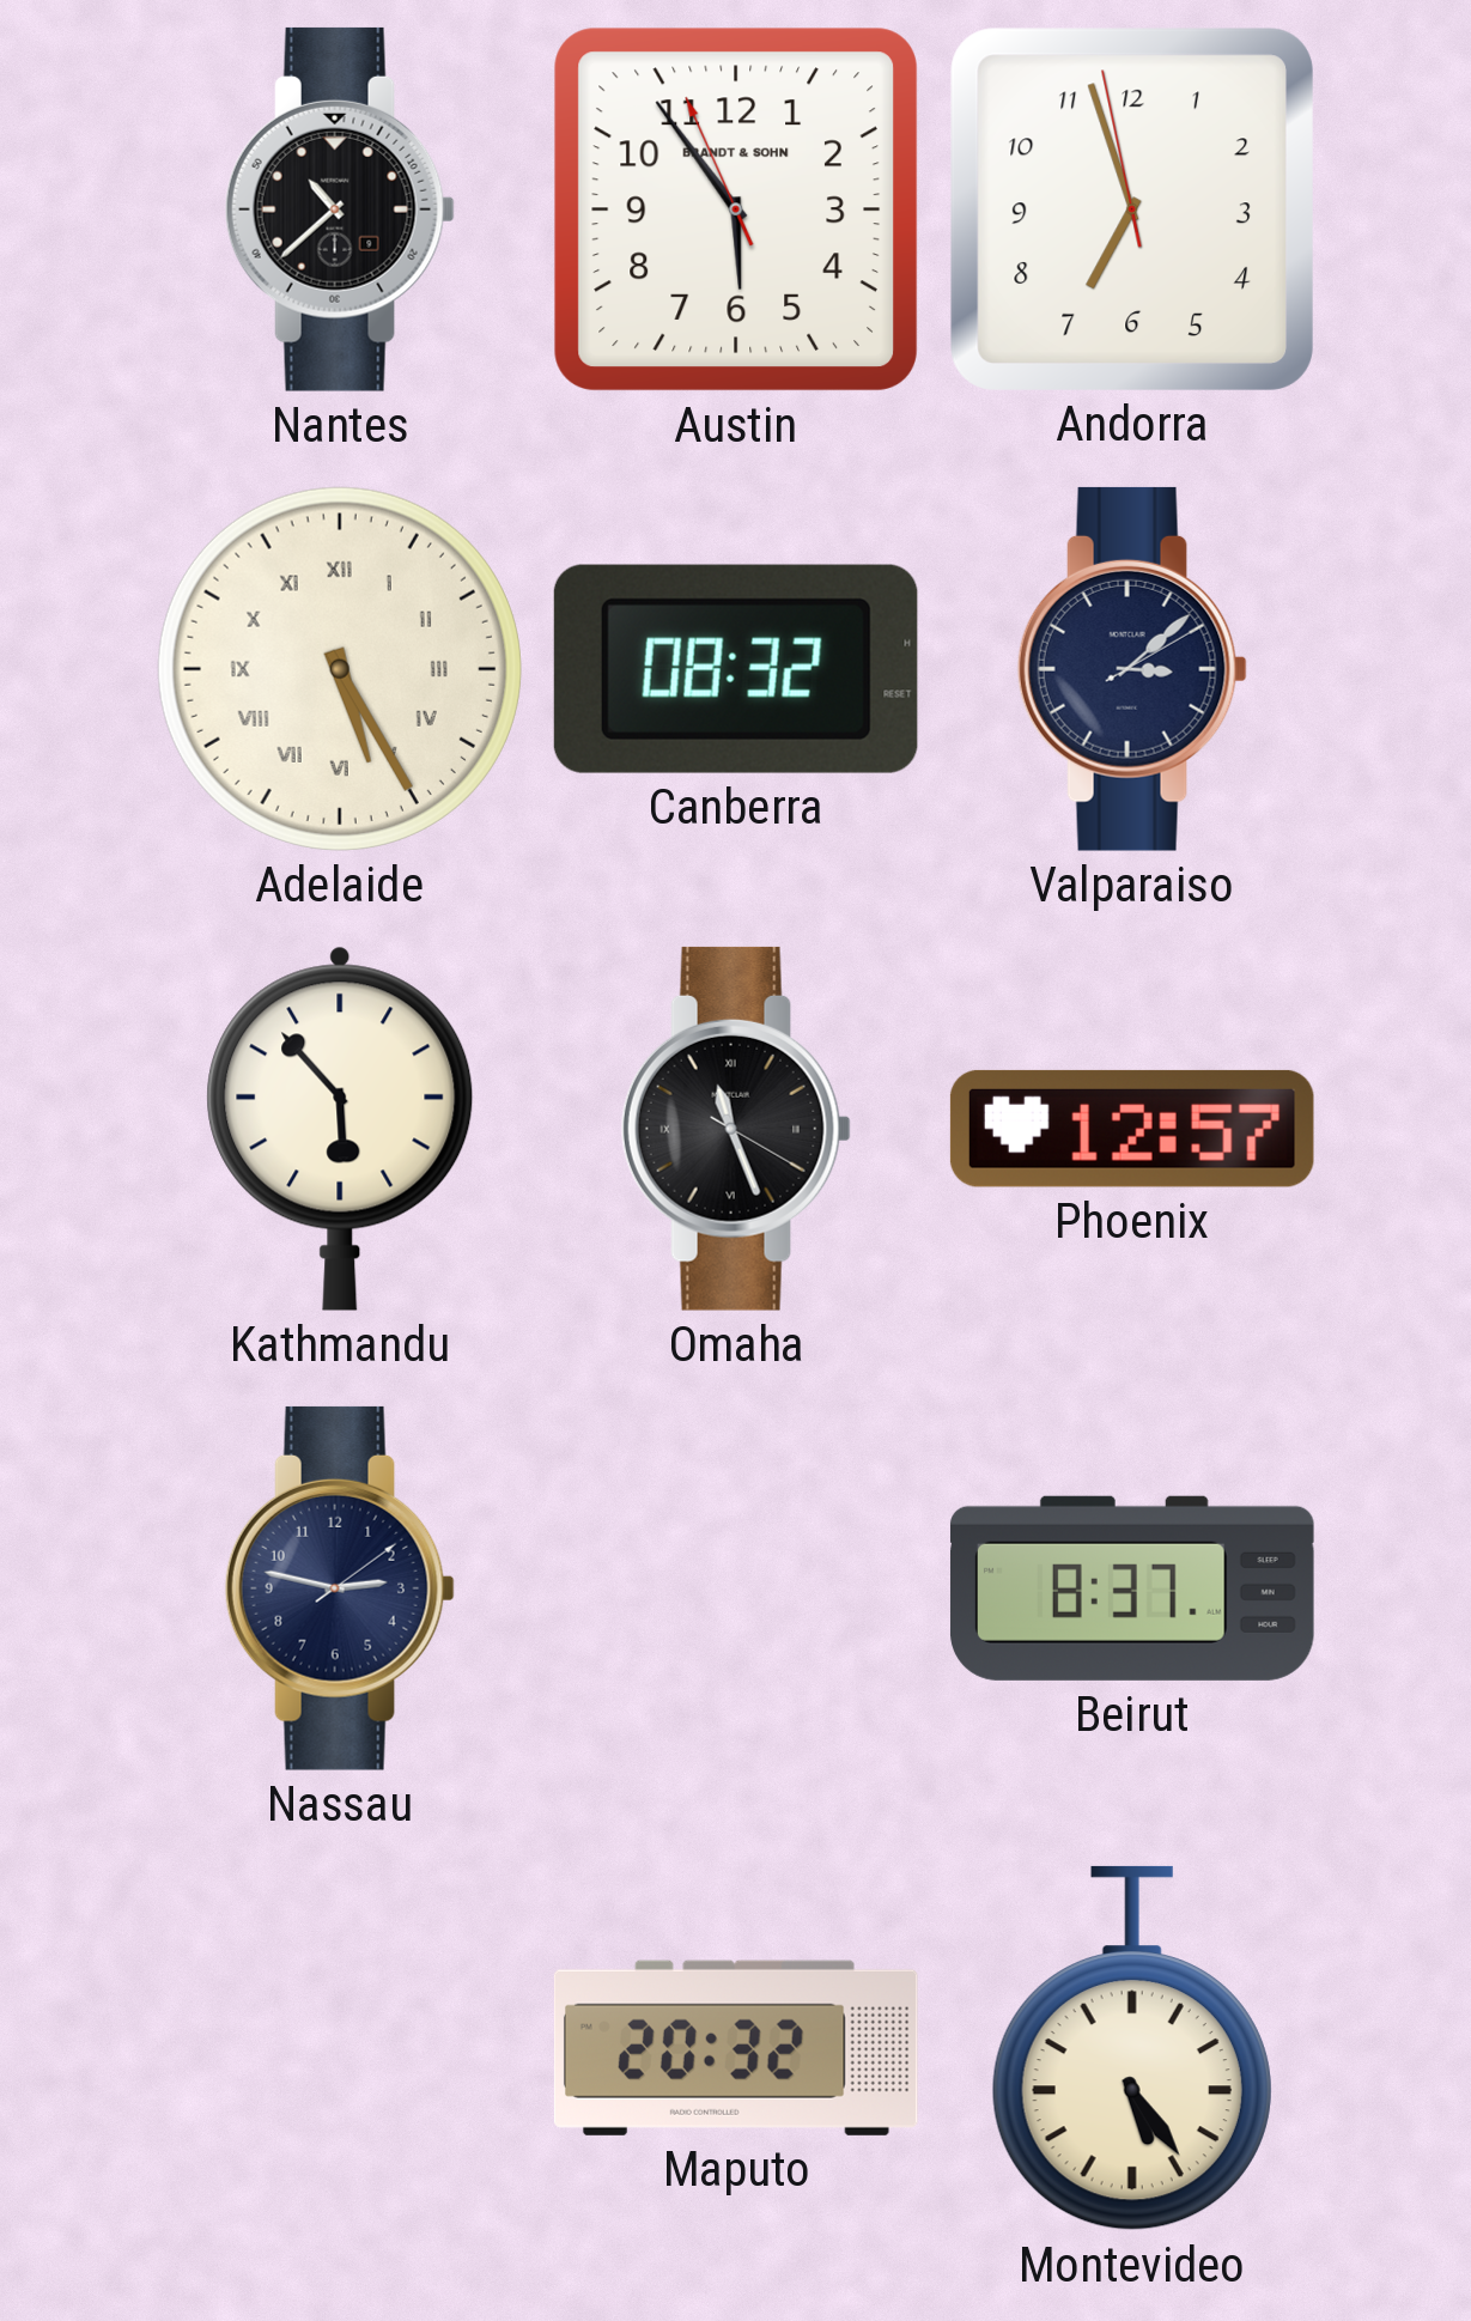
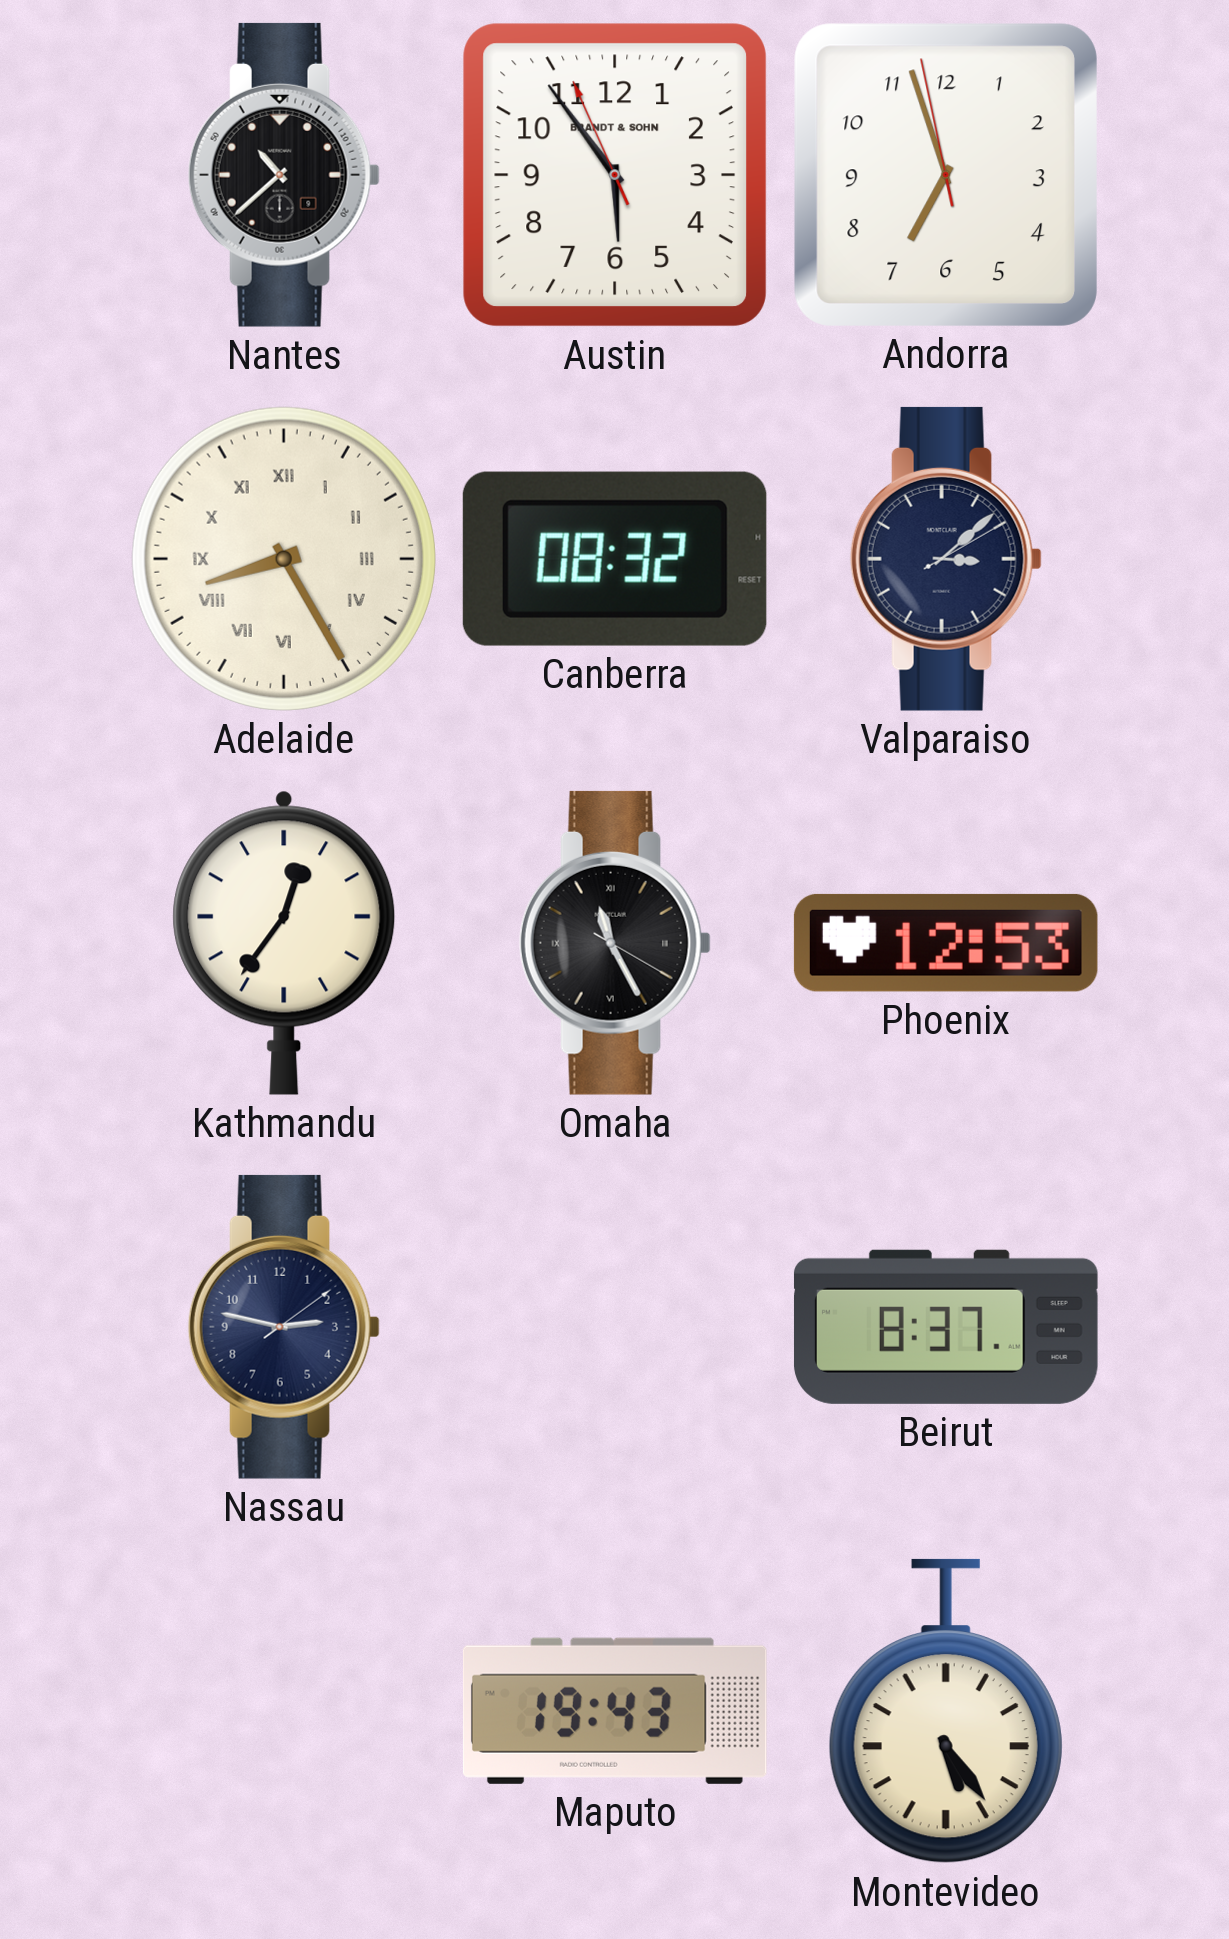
Adelaide: 5:25 -> 8:25 (284, 559)
Kathmandu: 5:53 -> 12:36 (284, 943)
Omaha: 11:26 -> 11:25 (615, 943)
Phoenix: 12:57 -> 12:53 (946, 943)
Maputo: 20:32 -> 19:43 (615, 1711)
